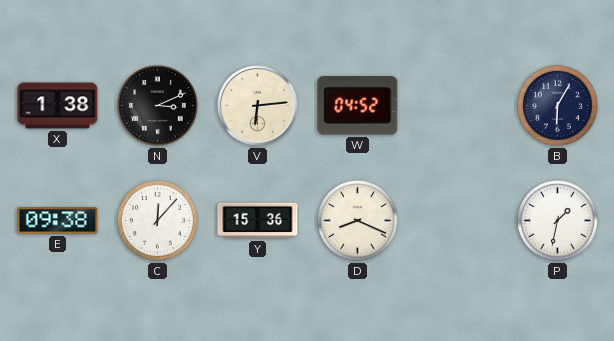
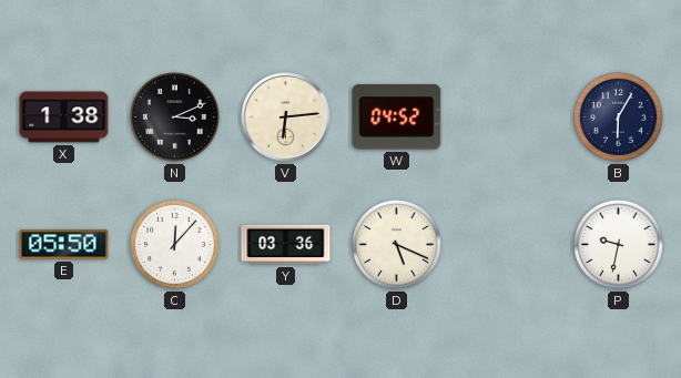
E: 09:38 -> 05:50 (64, 245)
Y: 15:36 -> 03:36 (286, 245)
D: 8:19 -> 5:19 (397, 245)
P: 1:32 -> 9:32 (619, 245)
